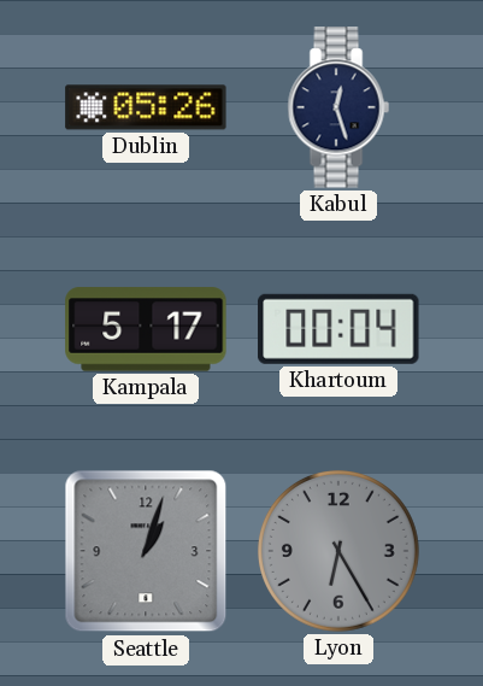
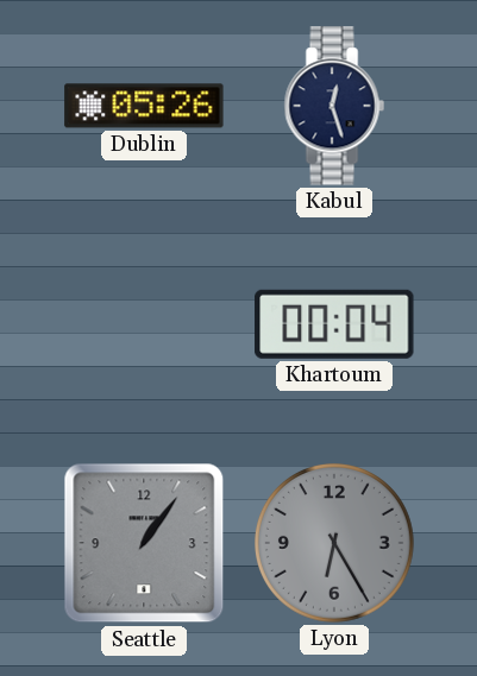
Kampala: 5:17 -> none (146, 329)
Seattle: 1:03 -> 1:06 (144, 543)
